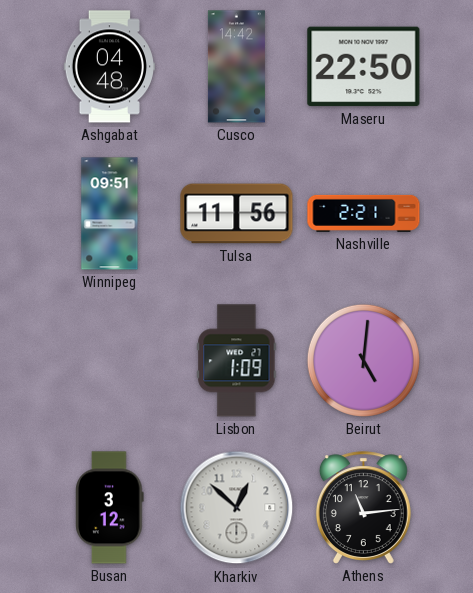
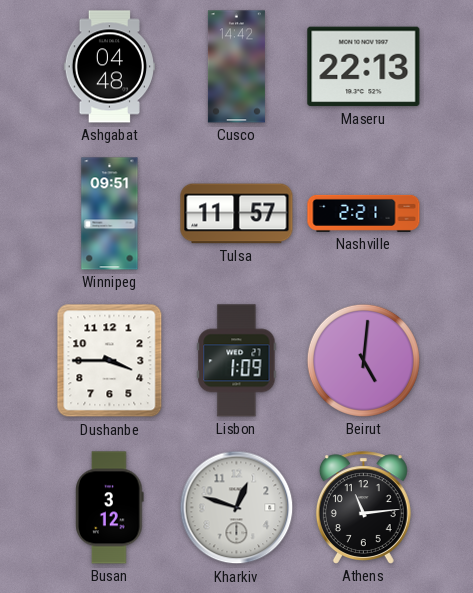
Maseru: 22:50 -> 22:13 (364, 67)
Tulsa: 11:56 -> 11:57 (237, 214)
Dushanbe: none -> 3:45 (110, 361)
Kharkiv: 12:52 -> 12:48 (237, 508)
